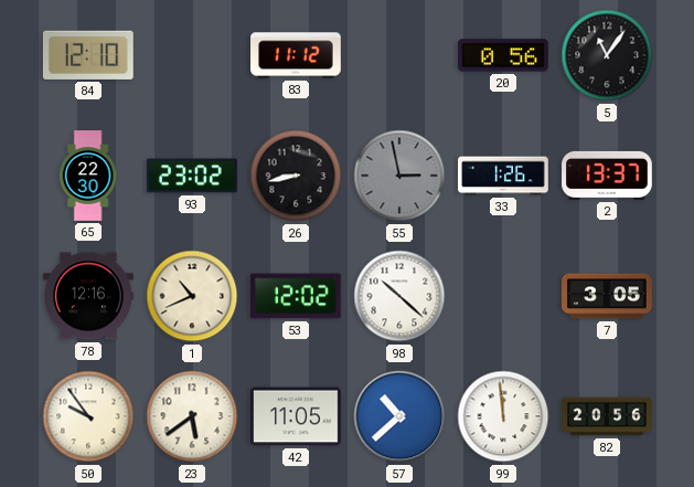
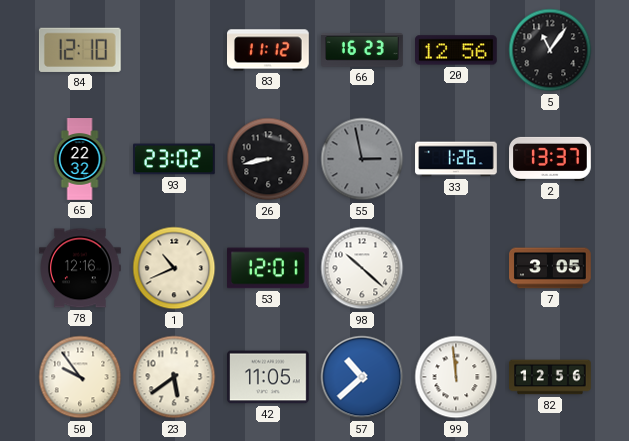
66: none -> 16:23 (362, 51)
20: 0:56 -> 12:56 (457, 50)
65: 22:30 -> 22:32 (80, 159)
53: 12:02 -> 12:01 (269, 268)
82: 20:56 -> 12:56 (550, 377)
